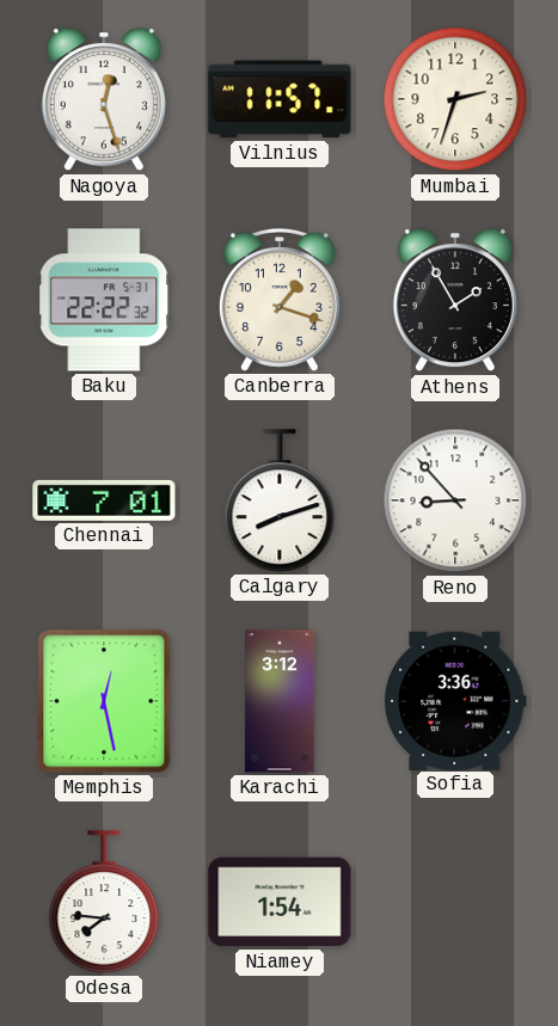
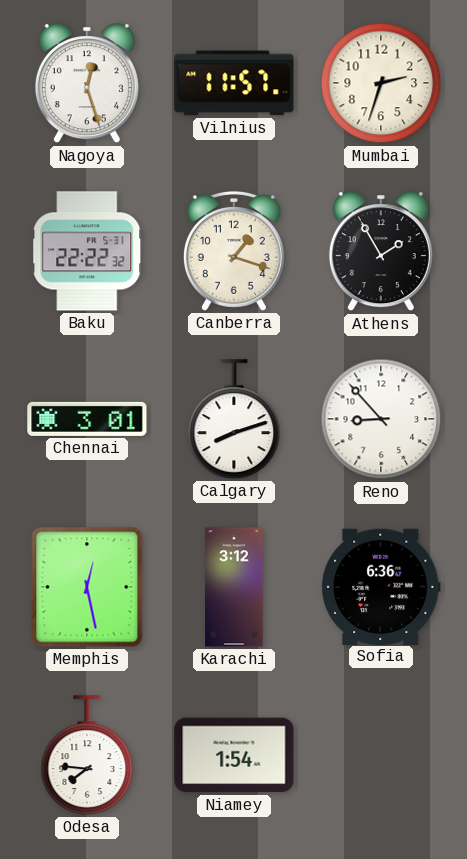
Chennai: 7:01 -> 3:01 (87, 419)
Sofia: 3:36 -> 6:36 (381, 586)
